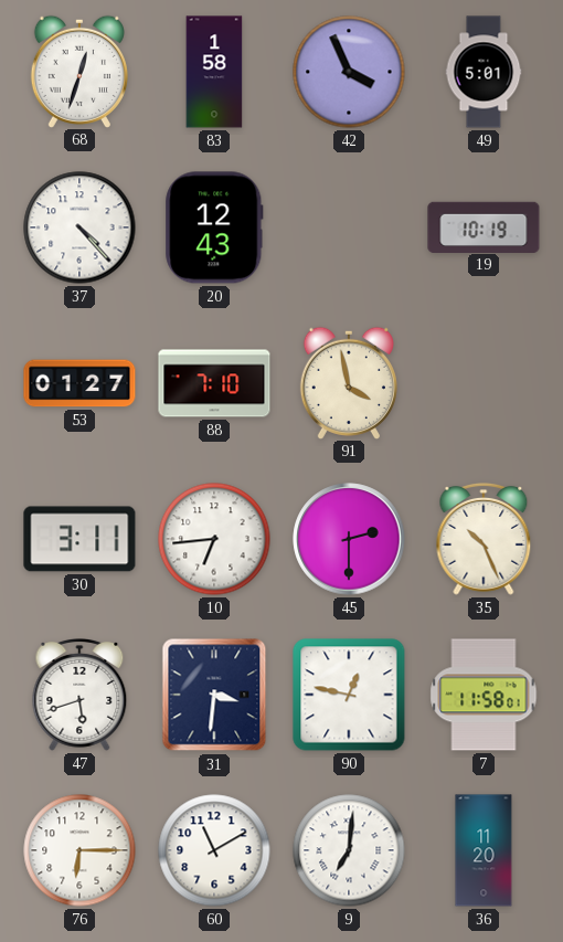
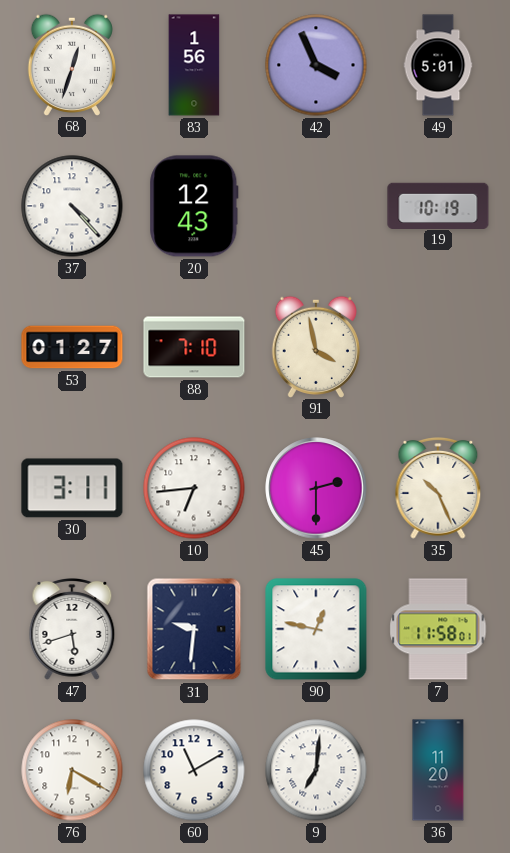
83: 1:58 -> 1:56 (194, 65)
31: 3:31 -> 9:31 (194, 629)
76: 6:15 -> 6:20 (72, 770)
